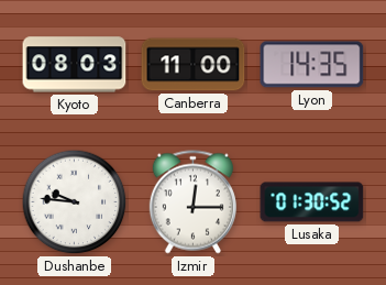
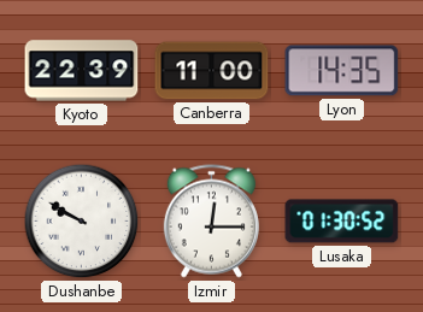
Kyoto: 08:03 -> 22:39 (82, 71)
Dushanbe: 9:46 -> 9:50 (82, 222)
